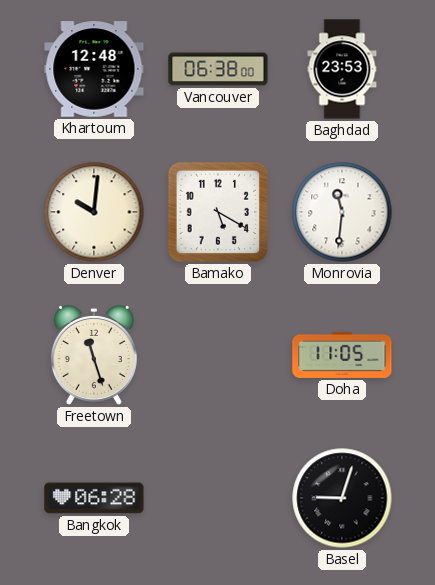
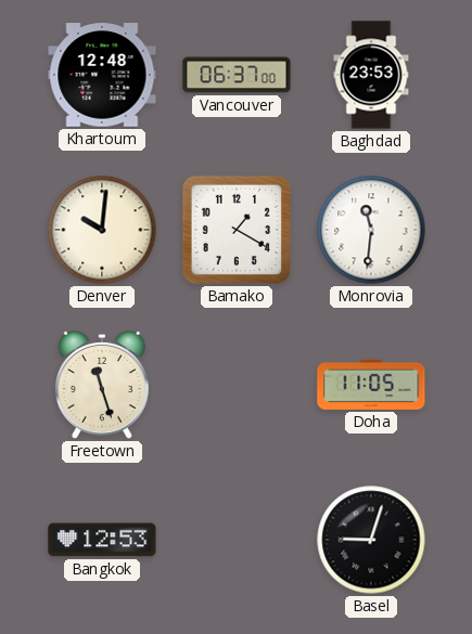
Vancouver: 06:38 -> 06:37 (237, 75)
Bamako: 5:20 -> 1:20 (237, 230)
Bangkok: 06:28 -> 12:53 (102, 540)
